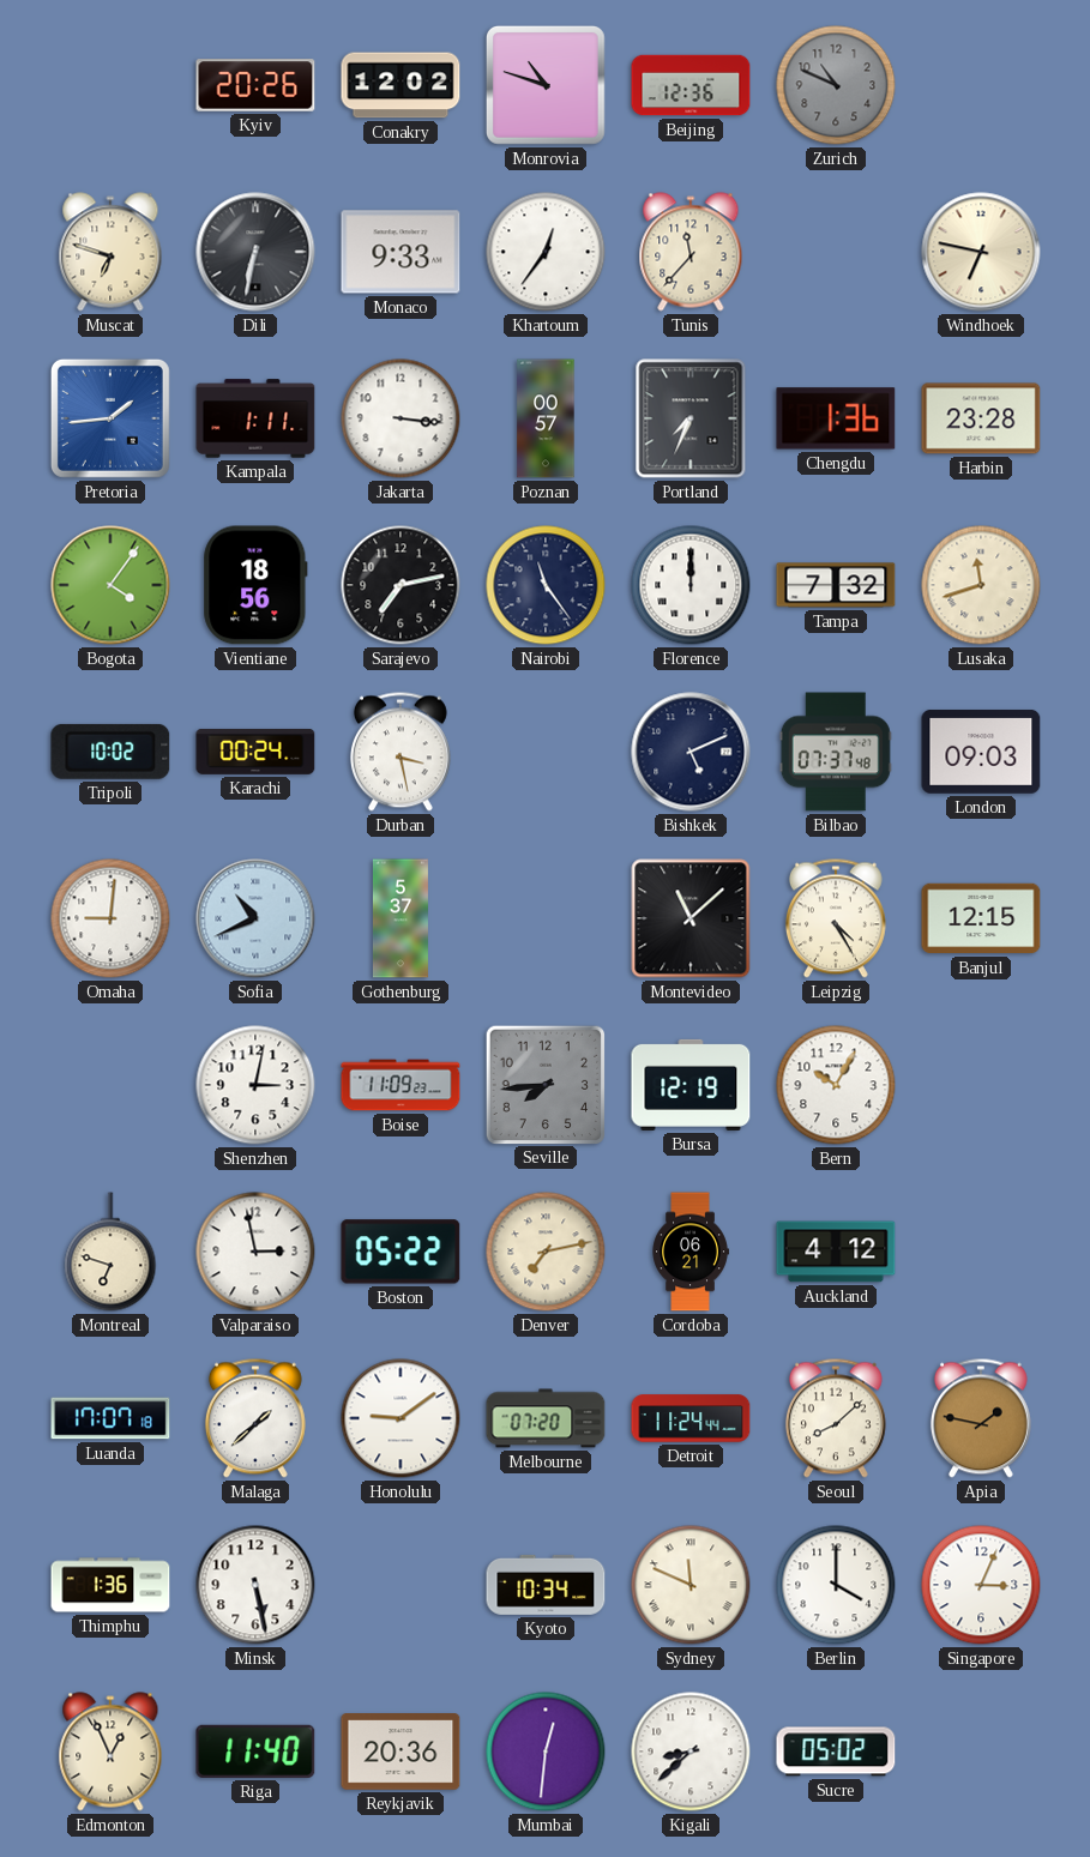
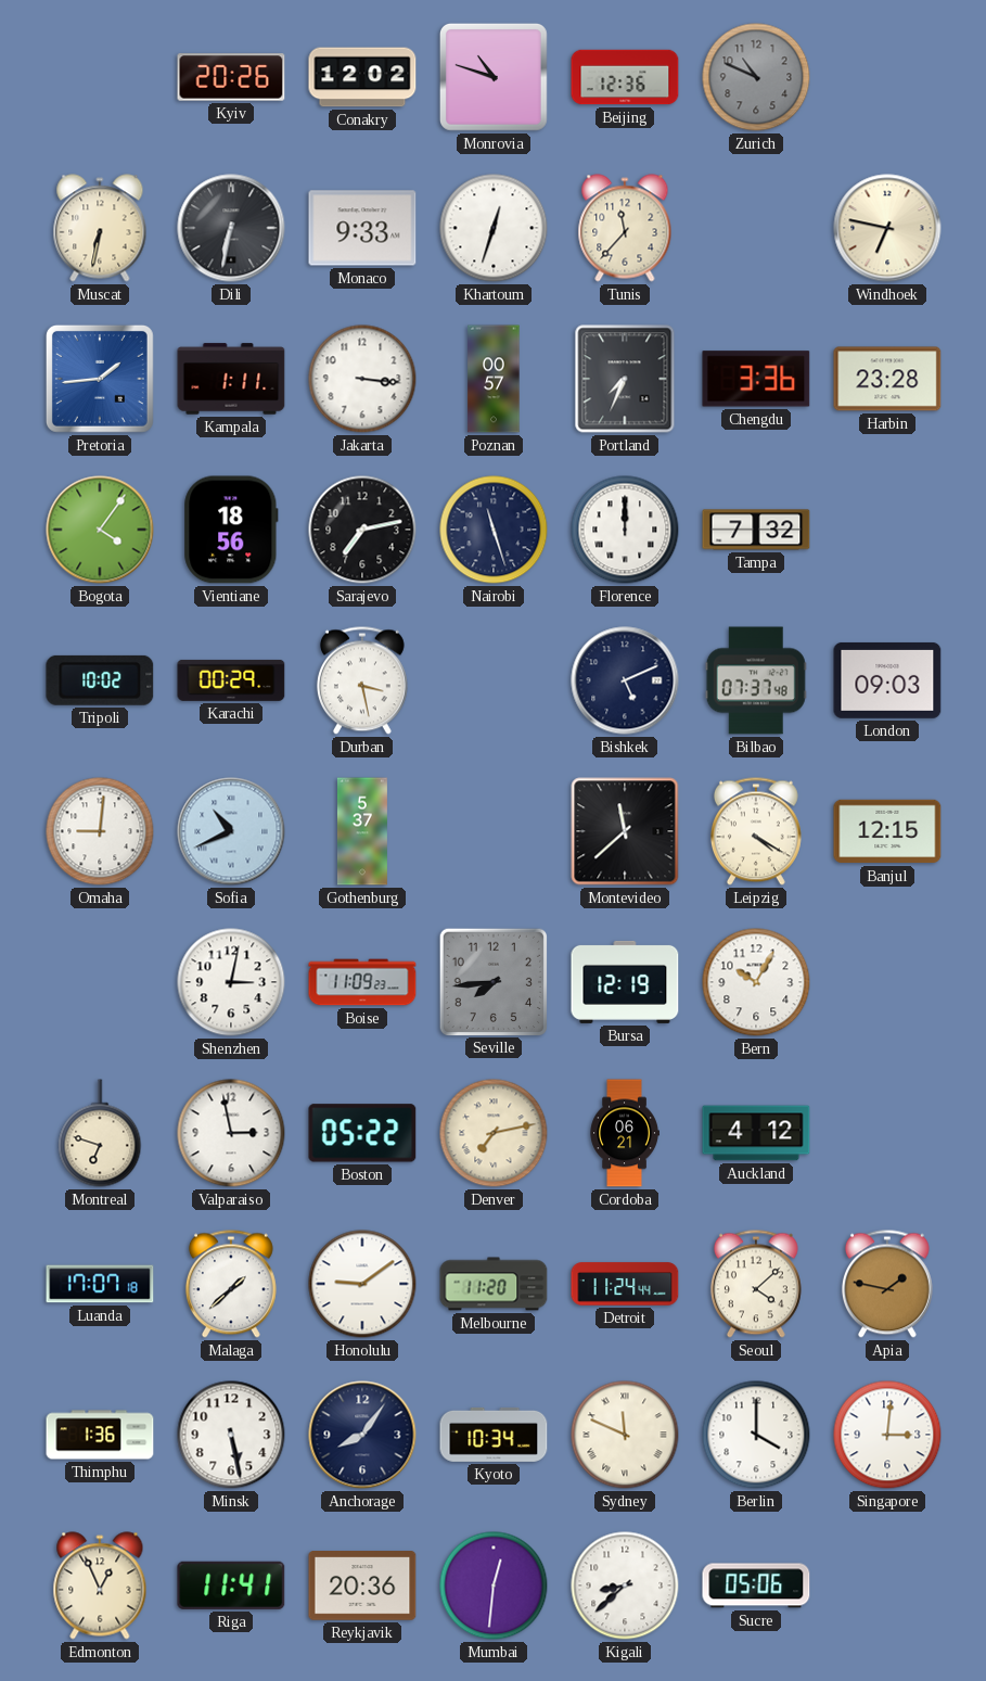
Muscat: 6:48 -> 6:32 (100, 228)
Khartoum: 12:36 -> 12:33 (494, 228)
Chengdu: 1:36 -> 3:36 (756, 379)
Nairobi: 11:24 -> 11:27 (494, 530)
Lusaka: 11:42 -> none (981, 585)
Karachi: 00:24 -> 00:29 (231, 680)
Montevideo: 11:08 -> 11:38 (625, 831)
Leipzig: 4:25 -> 4:20 (756, 831)
Melbourne: 07:20 -> 11:20 (494, 1284)
Seoul: 8:08 -> 4:08 (756, 1284)
Anchorage: none -> 8:06 (362, 1435)
Singapore: 3:04 -> 3:01 (887, 1435)
Riga: 11:40 -> 11:41 (231, 1586)
Sucre: 05:02 -> 05:06 (756, 1586)
